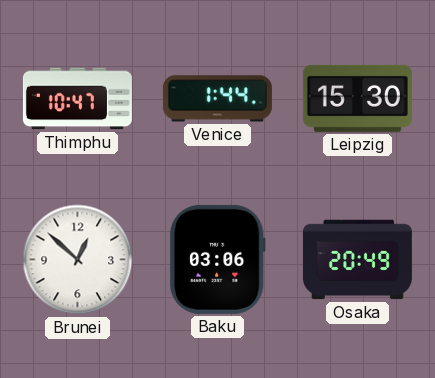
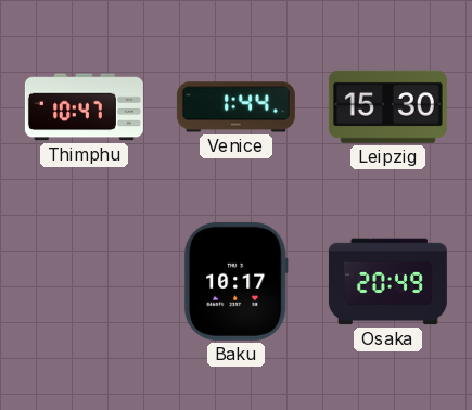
Brunei: 12:52 -> none (78, 260)
Baku: 03:06 -> 10:17 (235, 281)
